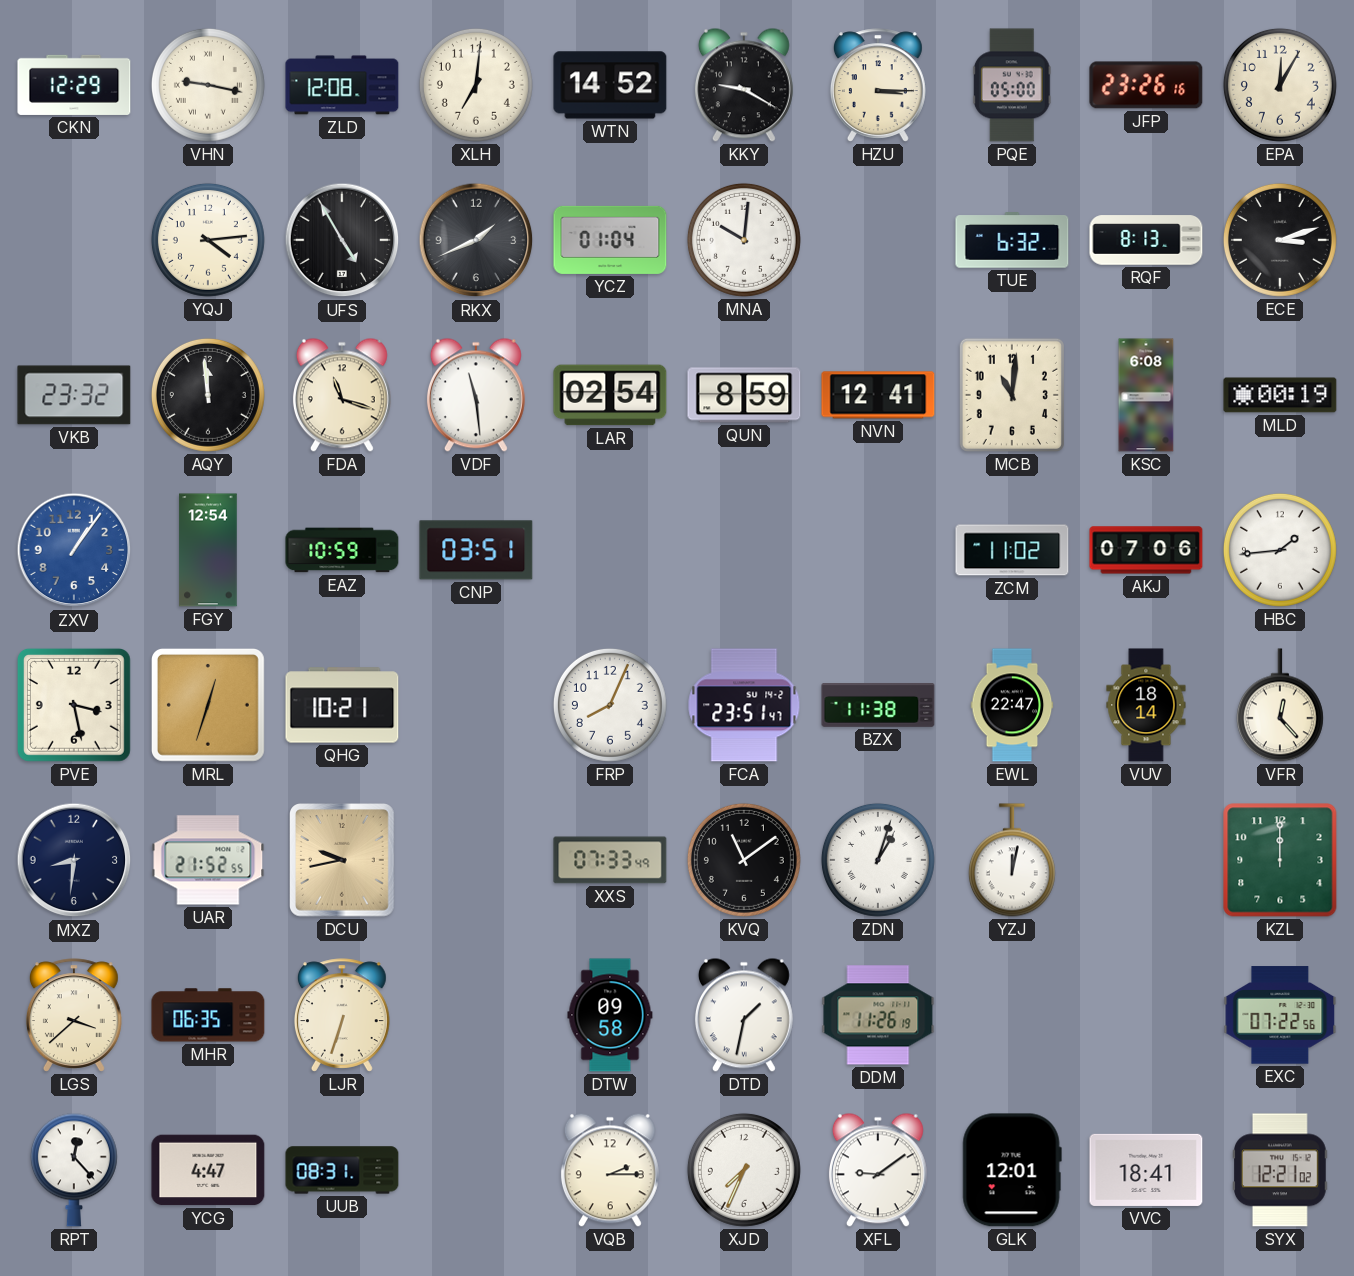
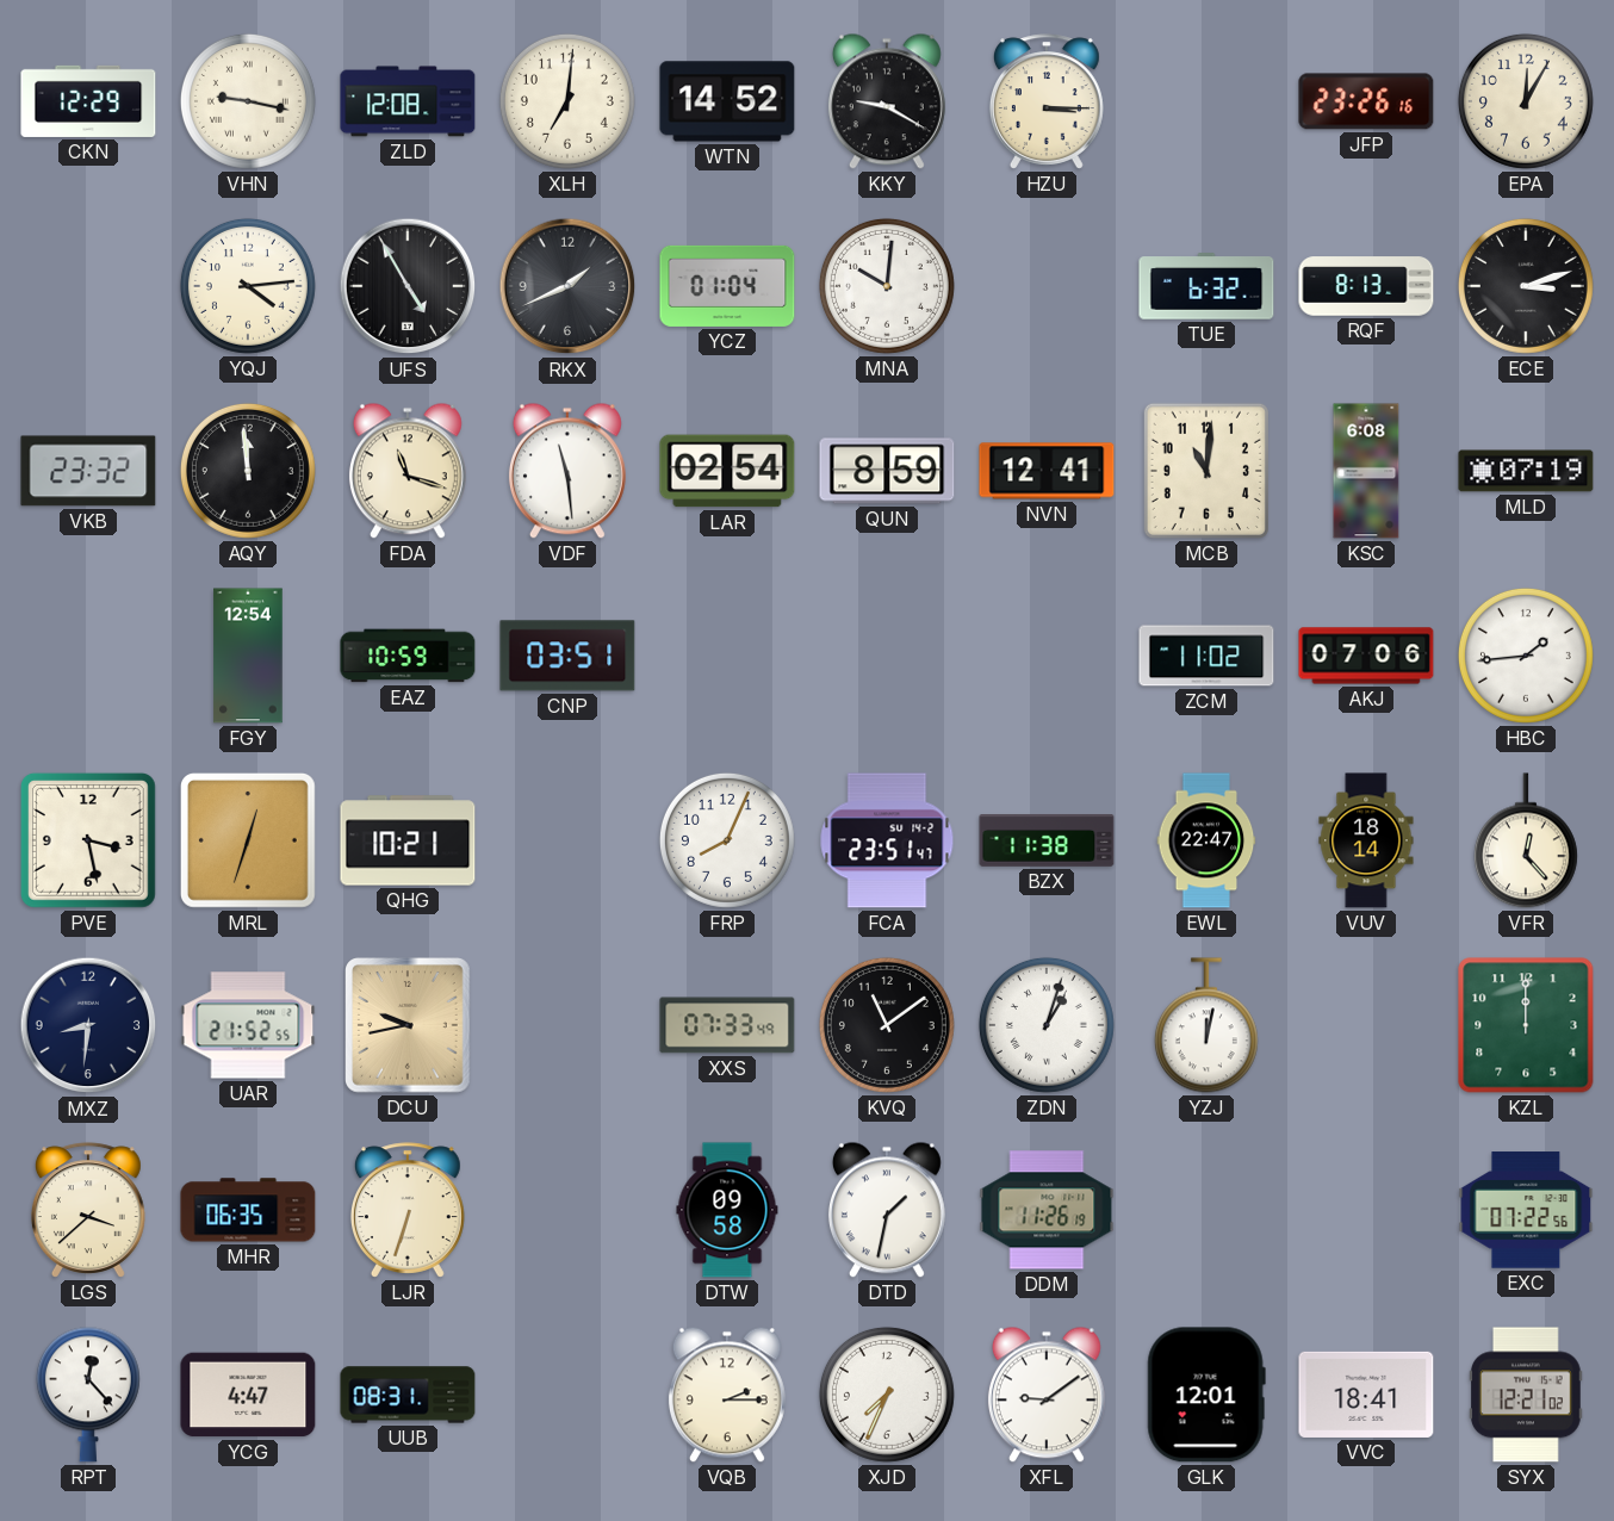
PQE: 05:00 -> none (1012, 85)
MLD: 00:19 -> 07:19 (1526, 471)
ZXV: 1:06 -> none (74, 550)
